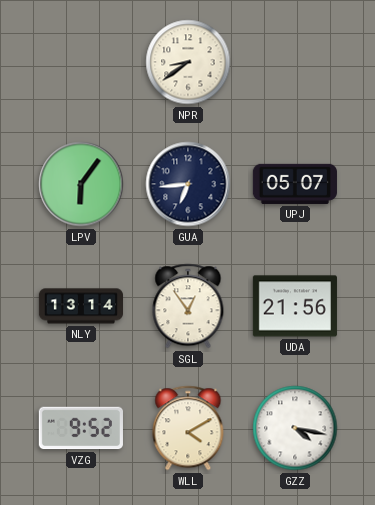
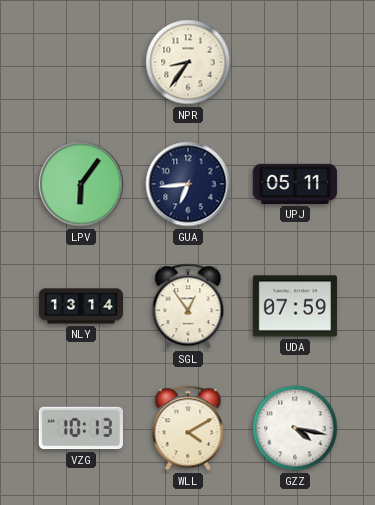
NPR: 8:39 -> 8:36 (188, 62)
UPJ: 05:07 -> 05:11 (295, 184)
UDA: 21:56 -> 07:59 (295, 306)
VZG: 9:52 -> 10:13 (81, 428)
